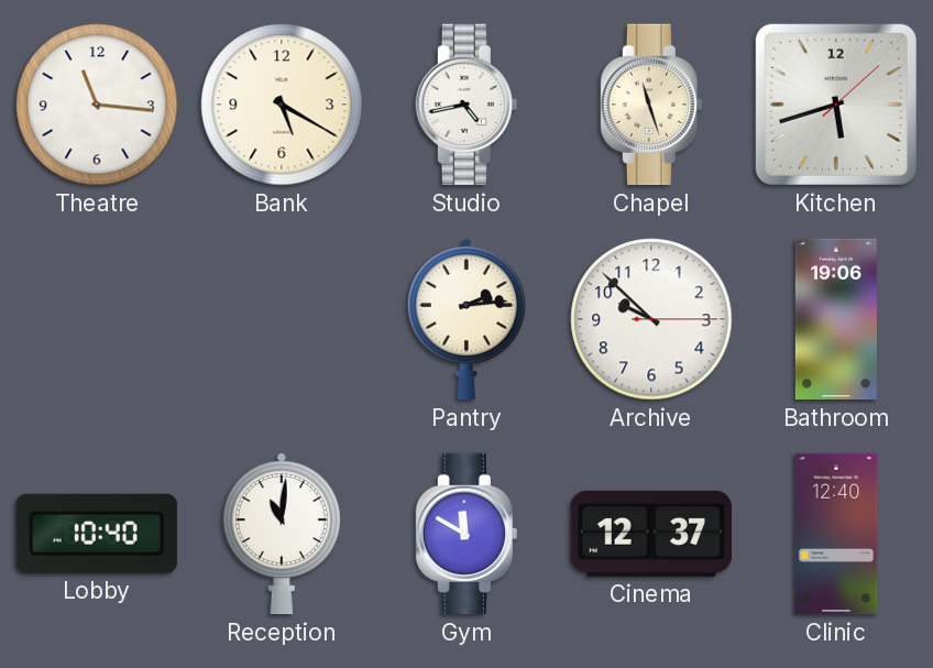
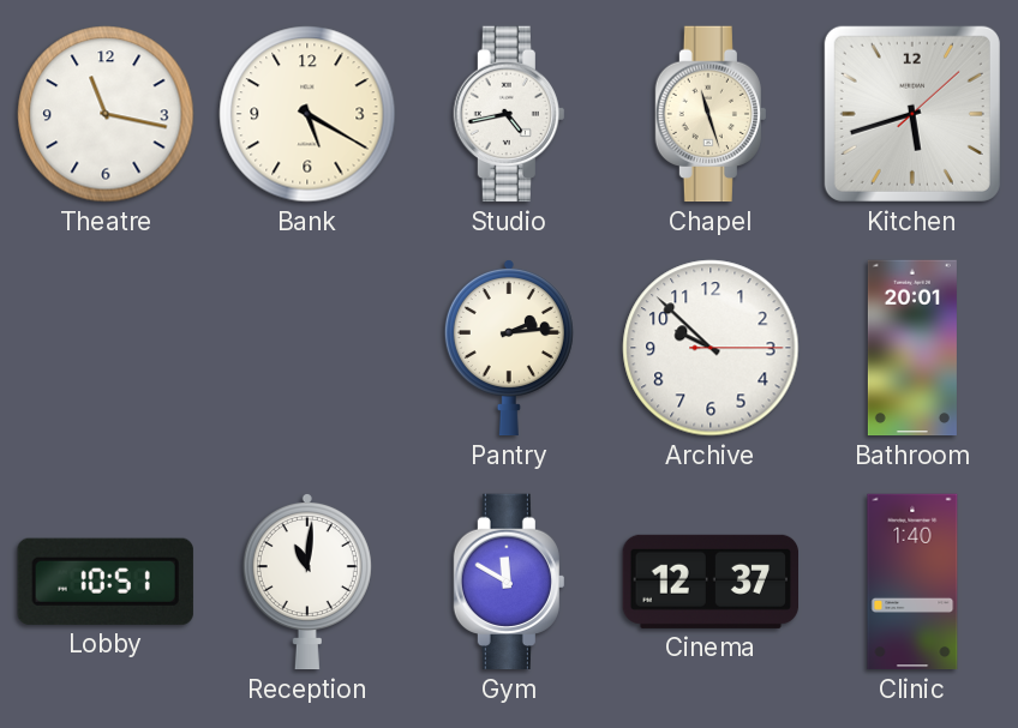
Theatre: 11:16 -> 11:17 (106, 114)
Bathroom: 19:06 -> 20:01 (912, 348)
Lobby: 10:40 -> 10:51 (106, 582)
Clinic: 12:40 -> 1:40 (912, 582)
